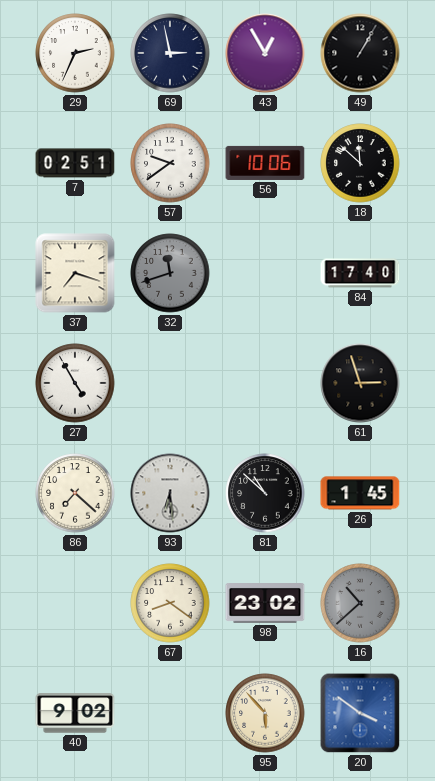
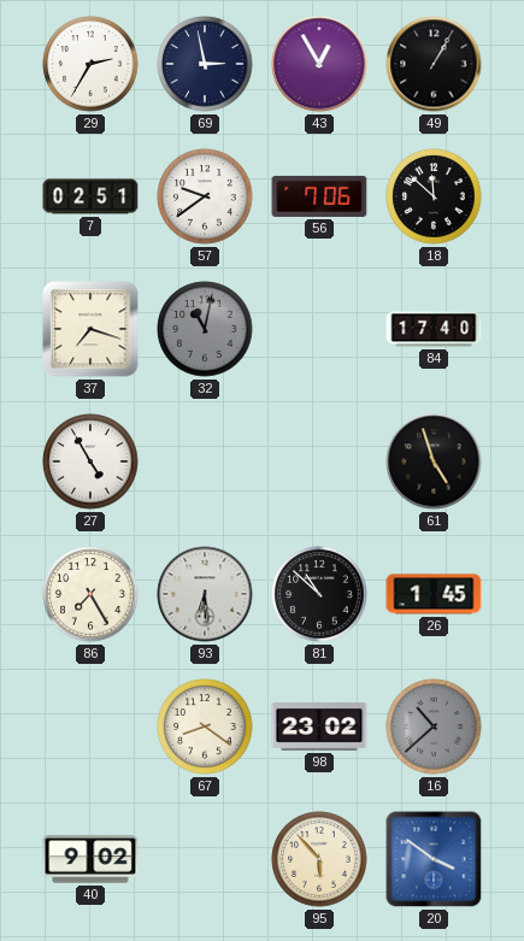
29: 2:34 -> 2:35 (90, 64)
56: 10:06 -> 7:06 (319, 196)
32: 11:42 -> 11:02 (205, 329)
61: 2:57 -> 4:57 (434, 461)
86: 7:22 -> 7:25 (90, 594)
